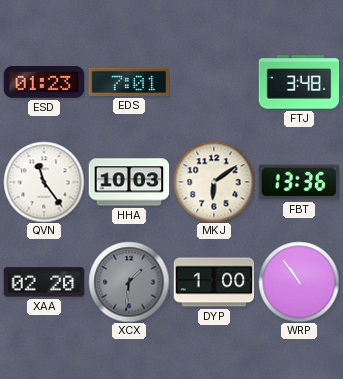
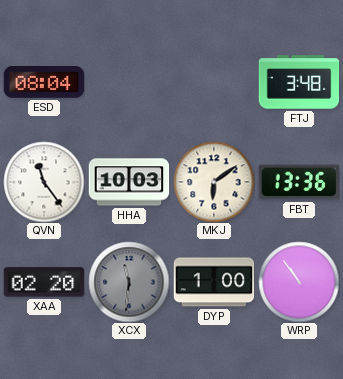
ESD: 01:23 -> 08:04 (44, 83)
EDS: 7:01 -> none (129, 82)
XCX: 1:31 -> 11:31 (129, 282)
